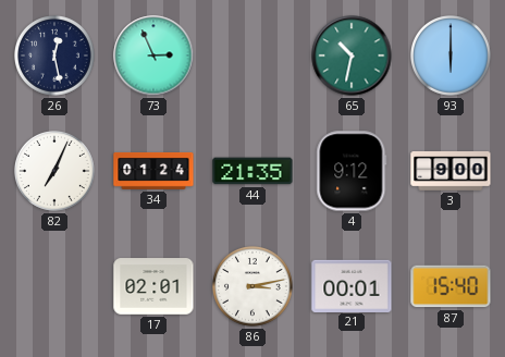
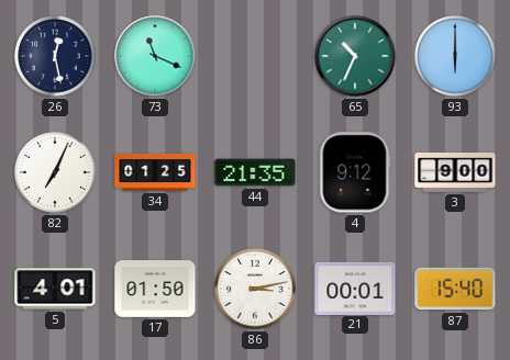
73: 2:56 -> 11:19 (155, 56)
65: 10:32 -> 10:34 (355, 56)
34: 01:24 -> 01:25 (155, 172)
5: none -> 4:01 (55, 289)
17: 02:01 -> 01:50 (155, 289)
